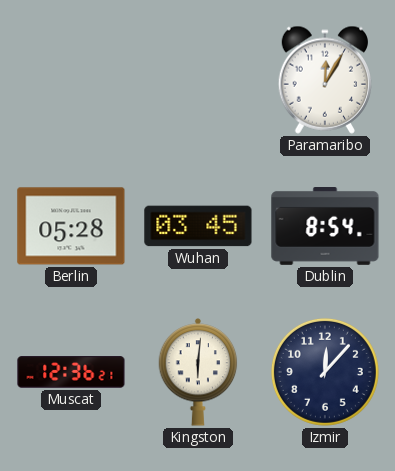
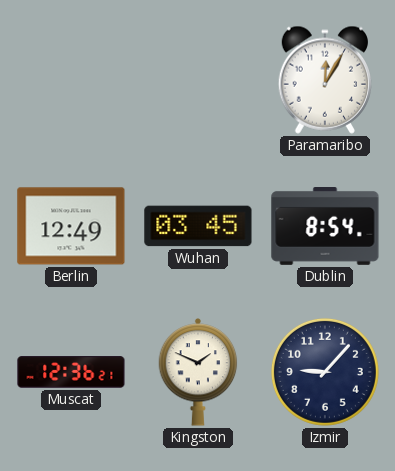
Berlin: 05:28 -> 12:49 (71, 226)
Kingston: 6:01 -> 1:49 (198, 372)
Izmir: 12:07 -> 9:07 (325, 372)
